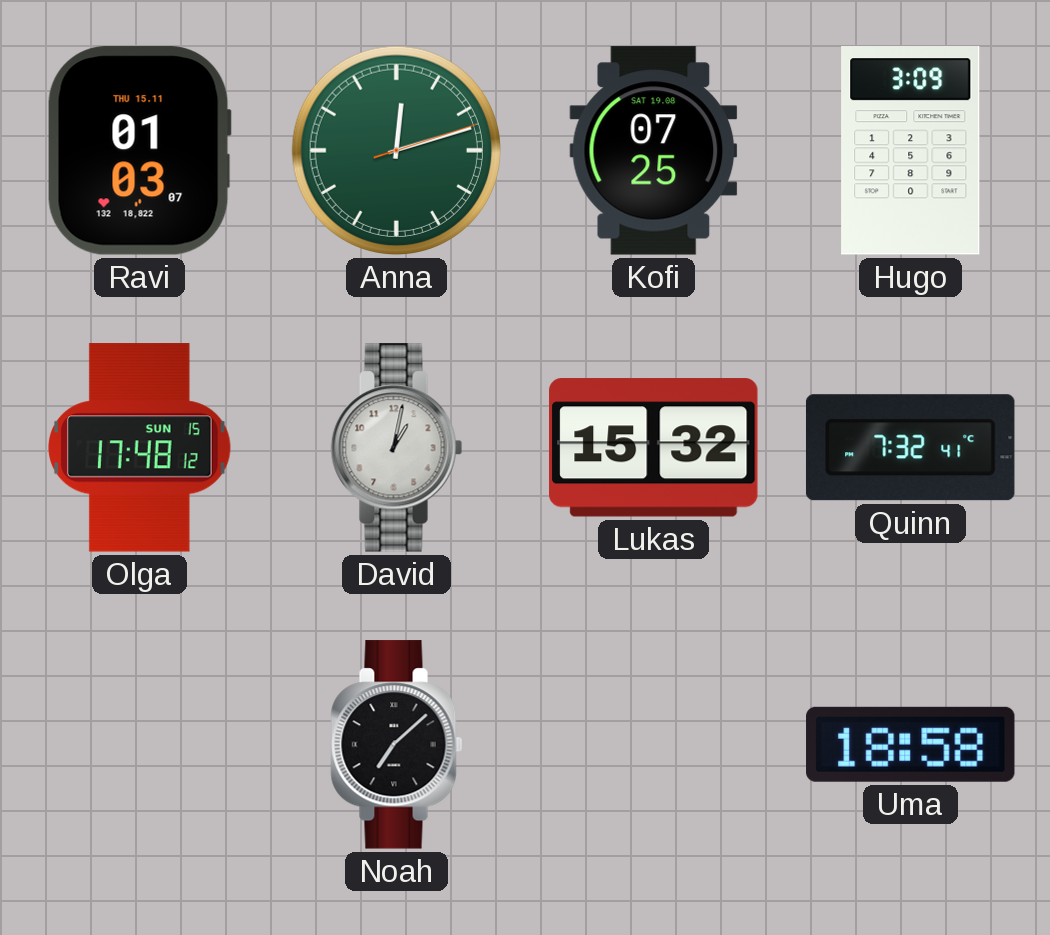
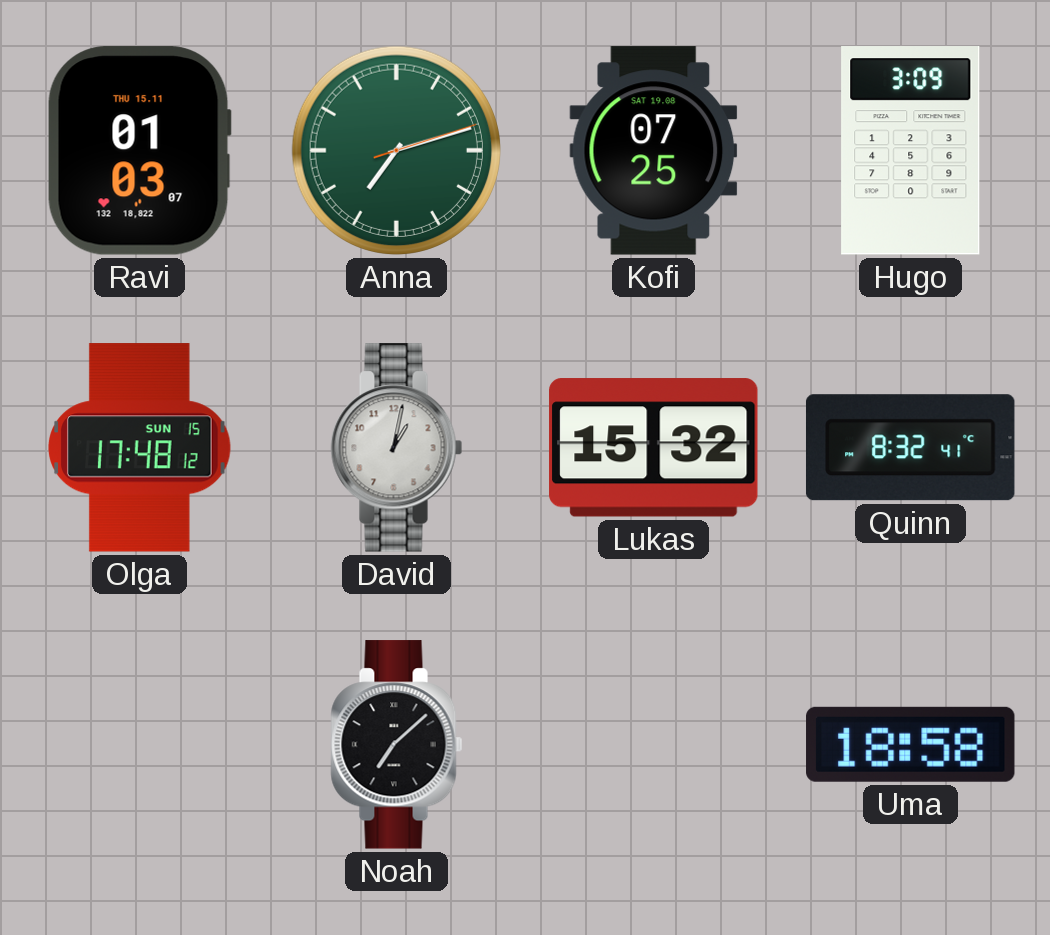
Anna: 12:12 -> 7:12 (396, 150)
Quinn: 7:32 -> 8:32 (910, 448)
